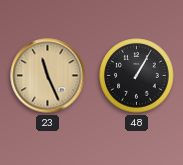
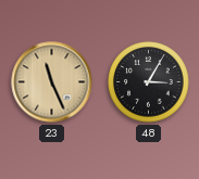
48: 1:05 -> 3:05 (149, 82)
